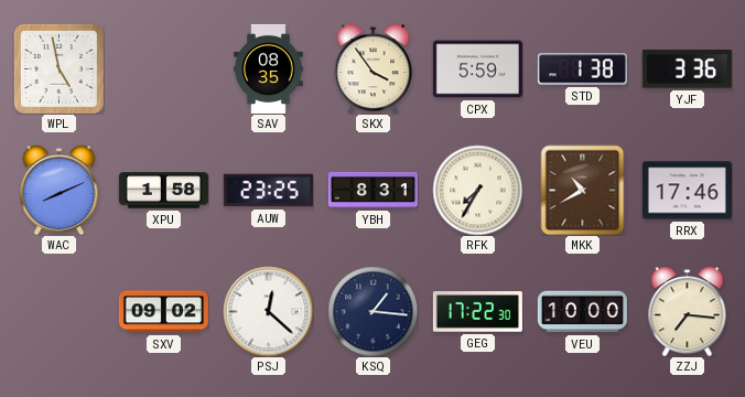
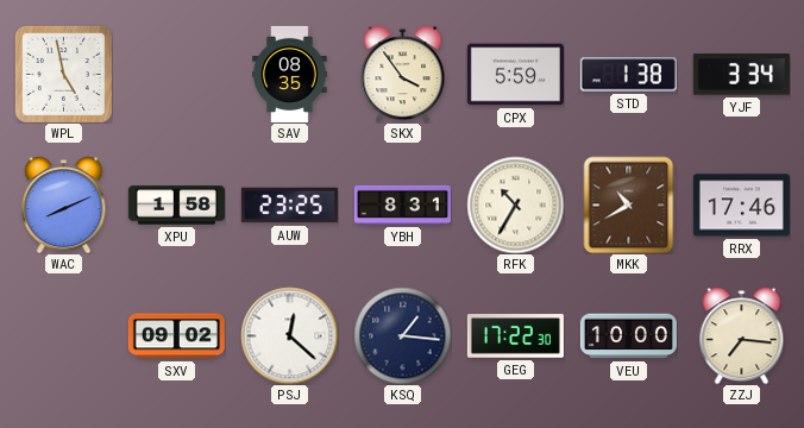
YJF: 3:36 -> 3:34 (741, 75)
RFK: 7:35 -> 10:35 (515, 204)
